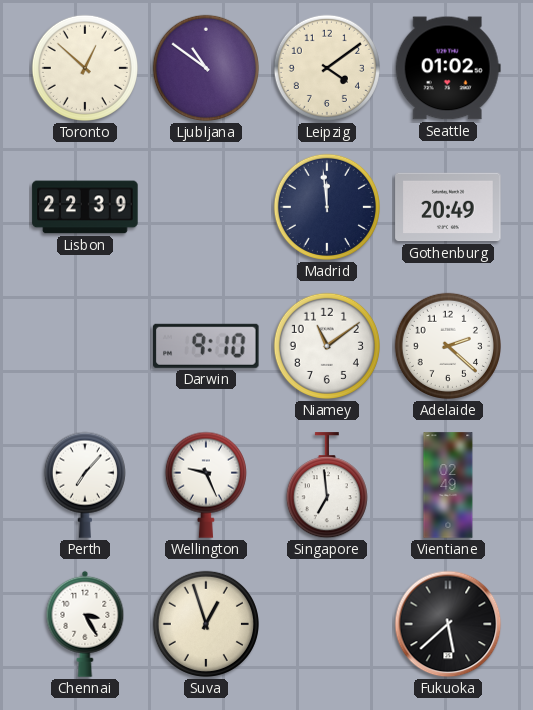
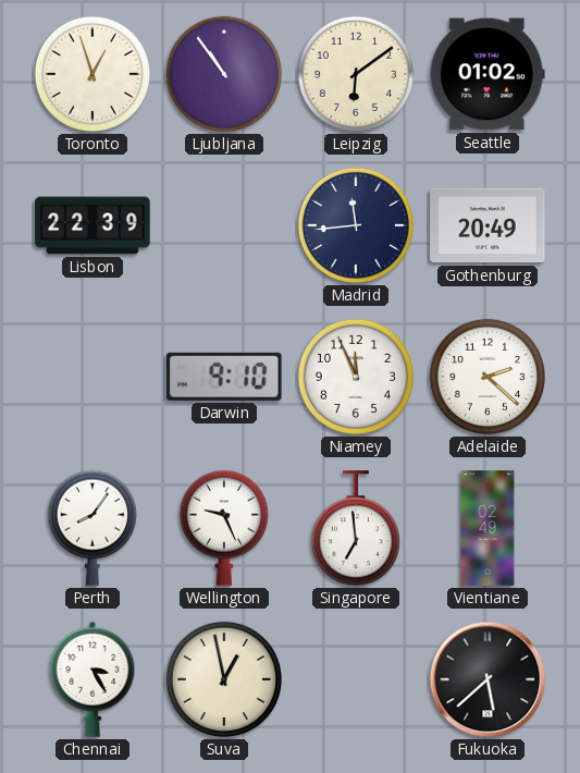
Toronto: 12:52 -> 12:57 (92, 74)
Ljubljana: 10:51 -> 10:54 (224, 74)
Leipzig: 4:09 -> 6:09 (356, 74)
Madrid: 11:59 -> 11:44 (356, 225)
Niamey: 11:09 -> 11:56 (356, 377)
Perth: 7:07 -> 8:06 (92, 528)
Suva: 12:57 -> 12:58 (224, 679)
